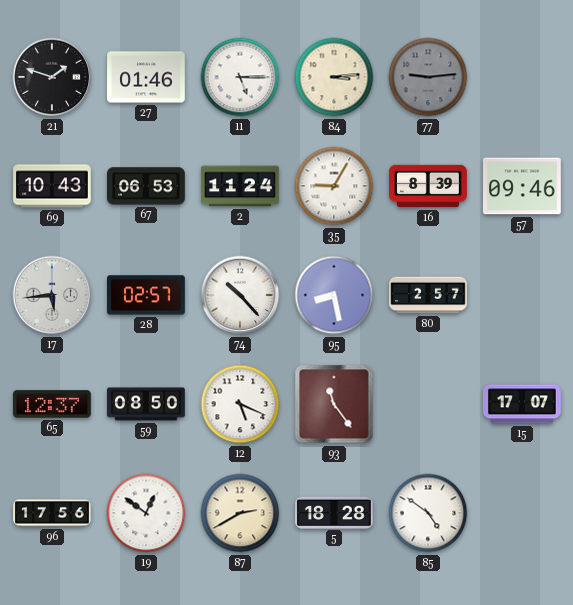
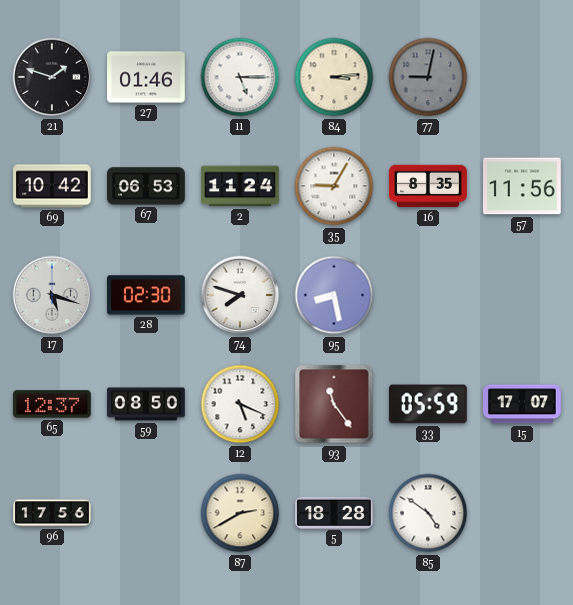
77: 9:14 -> 9:02 (428, 77)
69: 10:43 -> 10:42 (52, 186)
16: 8:39 -> 8:35 (428, 186)
57: 09:46 -> 11:56 (523, 186)
17: 5:44 -> 5:18 (52, 295)
28: 02:57 -> 02:30 (146, 295)
74: 10:23 -> 7:48 (240, 295)
80: 2:57 -> none (428, 295)
33: none -> 05:59 (429, 404)
19: 12:51 -> none (146, 513)
